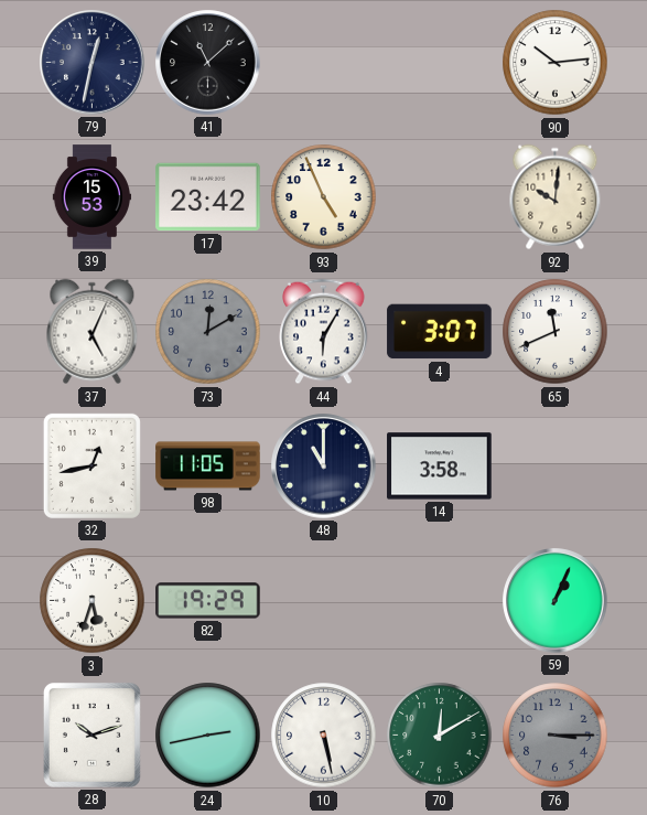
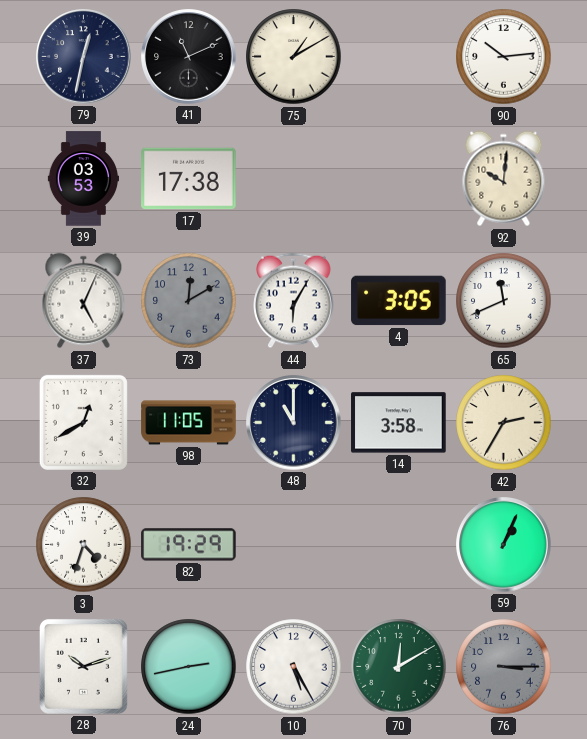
41: 11:08 -> 11:11 (189, 57)
75: none -> 1:10 (294, 57)
39: 15:53 -> 03:53 (83, 179)
17: 23:42 -> 17:38 (189, 179)
93: 4:56 -> none (324, 197)
4: 3:07 -> 3:05 (399, 301)
32: 12:43 -> 12:40 (83, 422)
42: none -> 2:35 (504, 423)
3: 5:33 -> 4:33 (84, 545)
10: 5:28 -> 5:25 (294, 667)
